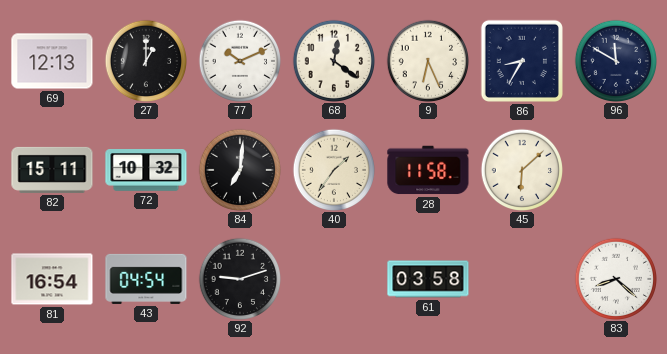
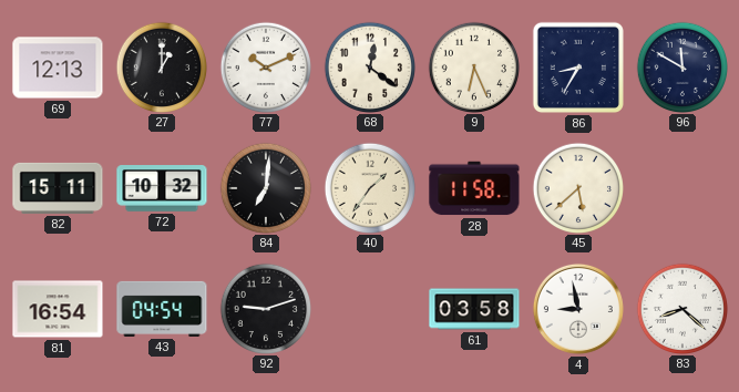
45: 6:08 -> 5:38 (577, 187)
4: none -> 8:58 (578, 309)
